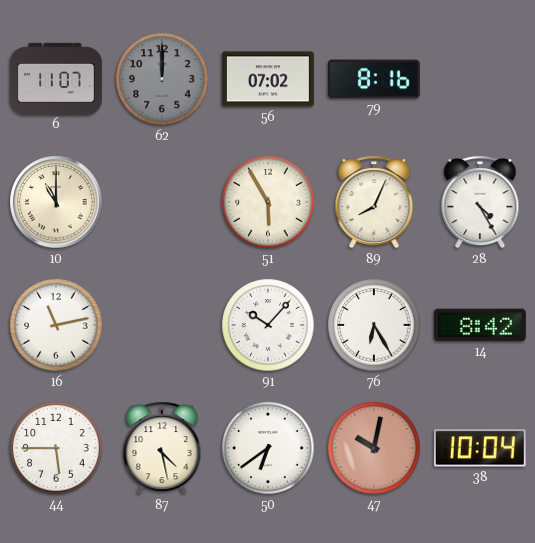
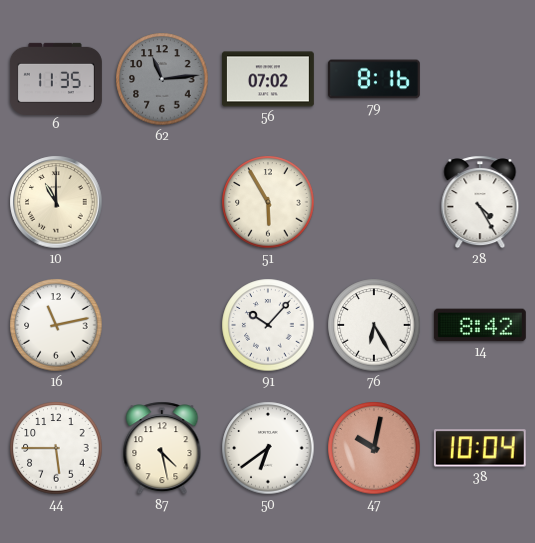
6: 11:07 -> 11:35 (56, 78)
62: 12:00 -> 11:14 (162, 79)
89: 8:04 -> none (374, 202)
